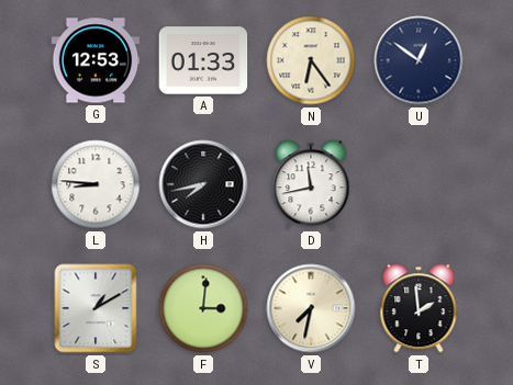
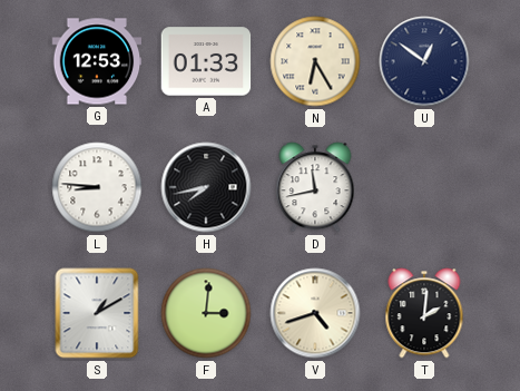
N: 6:24 -> 6:25 (315, 61)
V: 7:32 -> 4:42 (315, 313)
T: 1:59 -> 2:01 (424, 313)
